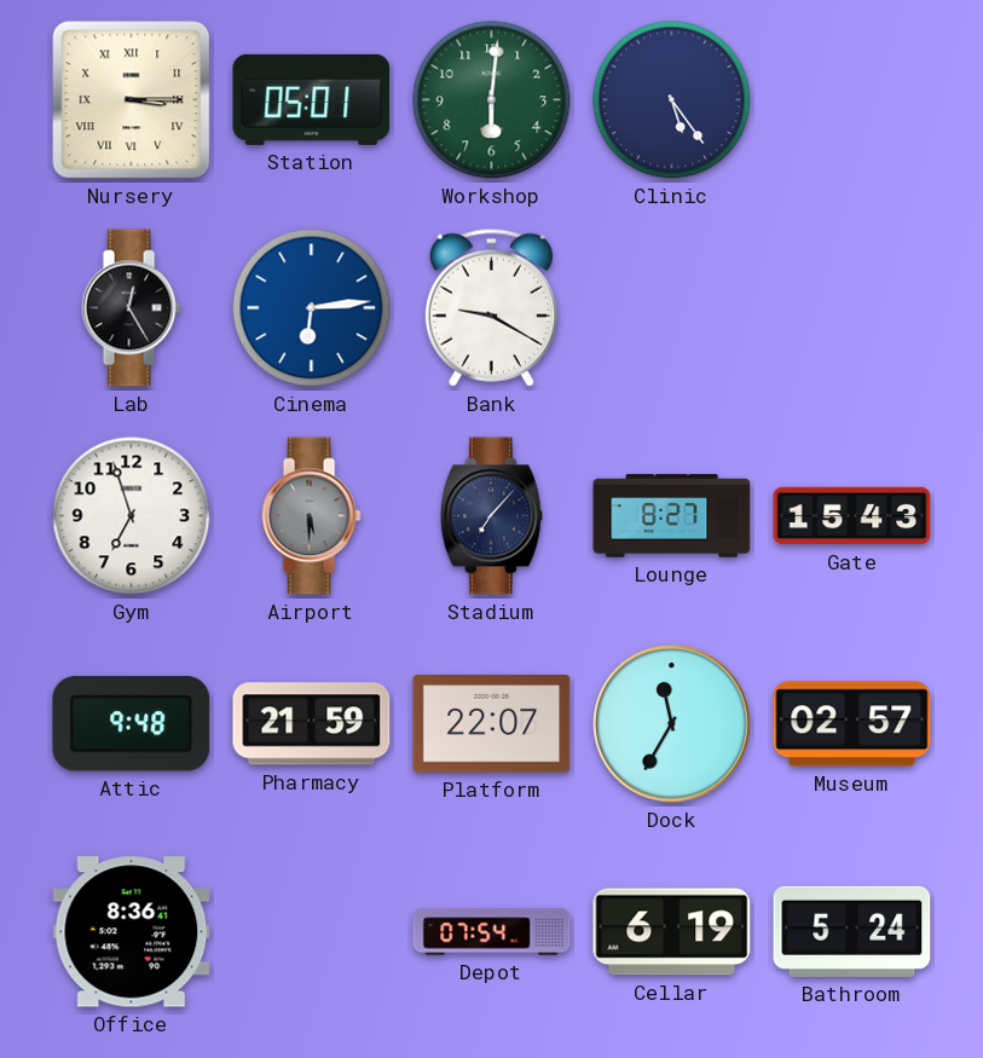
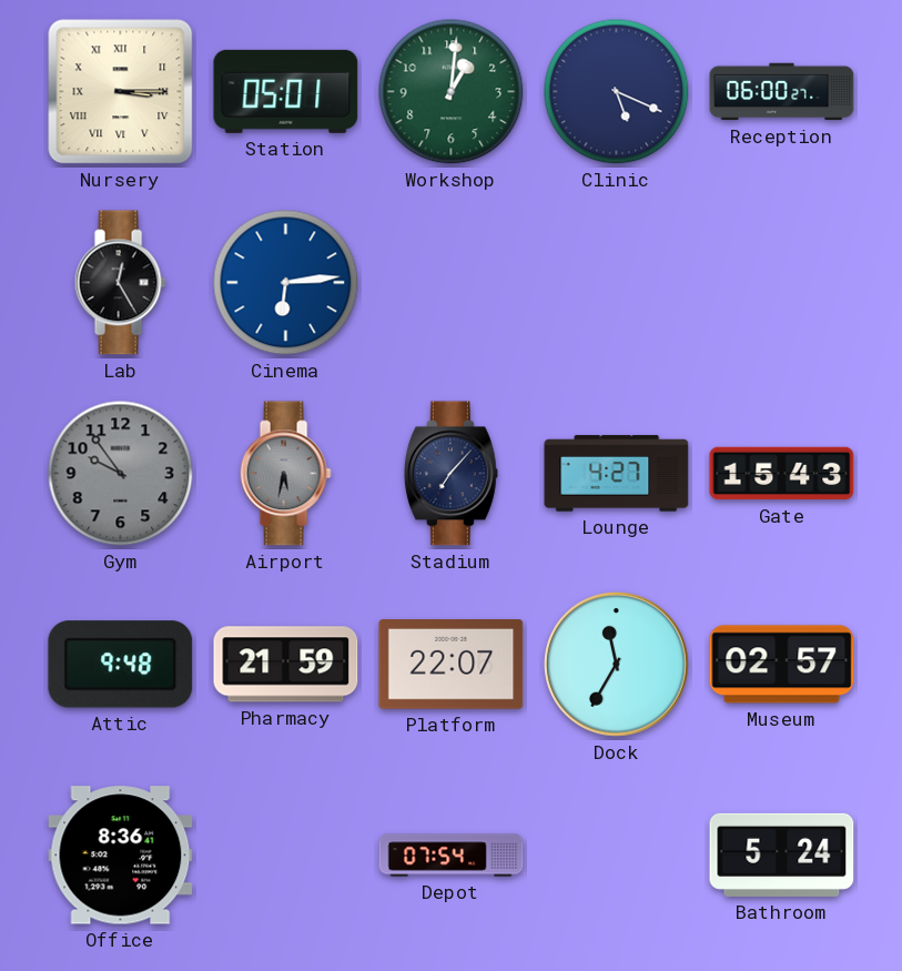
Workshop: 6:01 -> 1:01 (452, 92)
Clinic: 5:24 -> 5:19 (617, 92)
Reception: none -> 06:00 (782, 92)
Bank: 9:20 -> none (491, 307)
Gym: 6:57 -> 9:54 (121, 474)
Gym dial: white -> grey (121, 474)
Airport: 5:30 -> 5:32 (285, 474)
Lounge: 8:27 -> 4:27 (617, 474)
Cellar: 6:19 -> none (672, 932)
